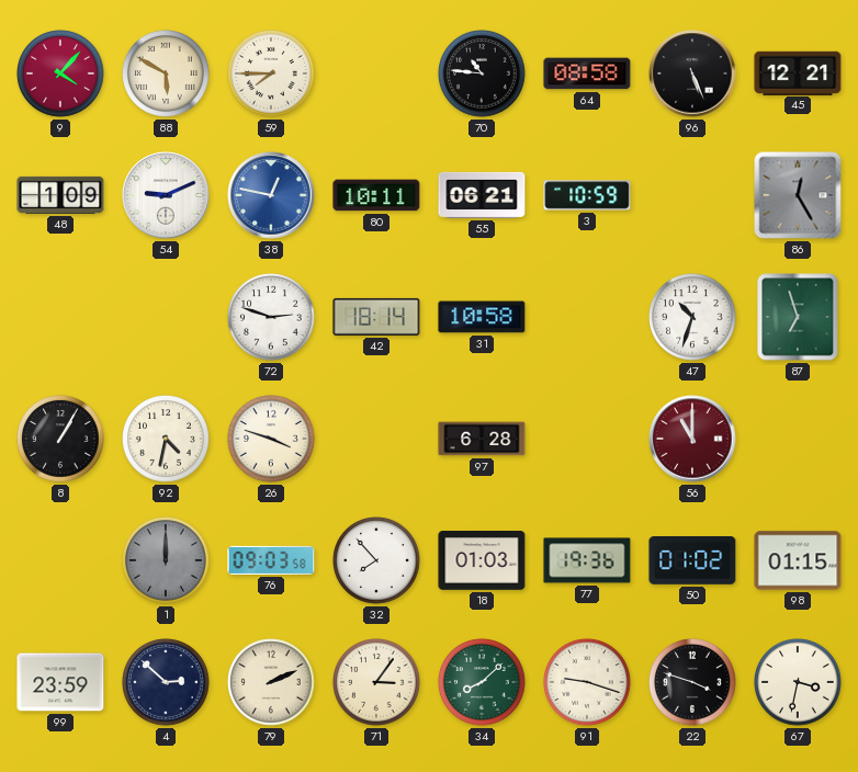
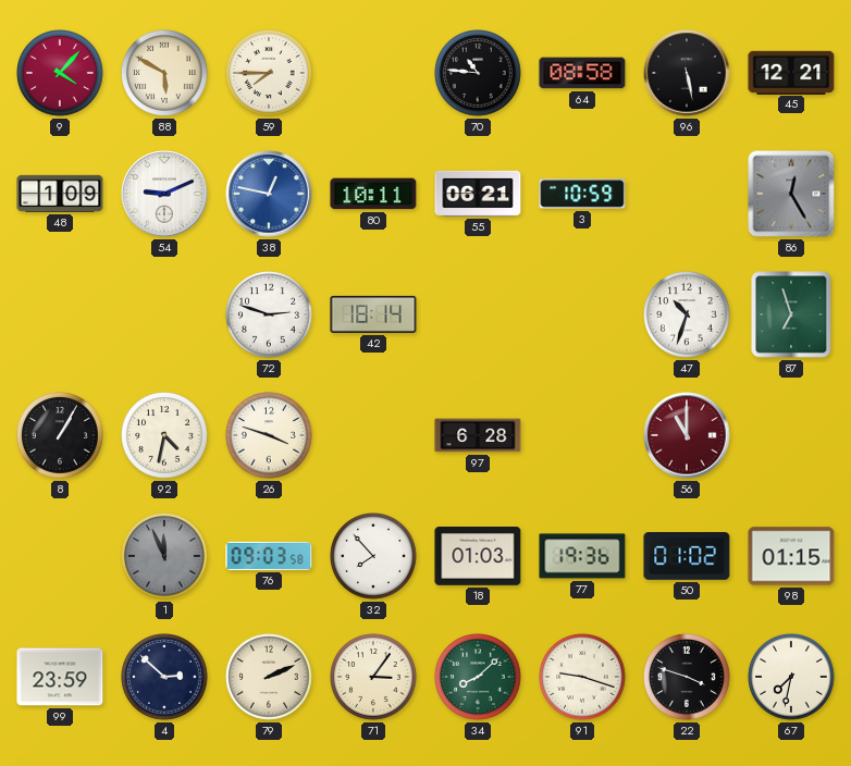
96: 5:26 -> 5:28 (687, 73)
31: 10:58 -> none (482, 317)
1: 12:00 -> 11:56 (164, 556)
67: 3:32 -> 7:32 (791, 677)
